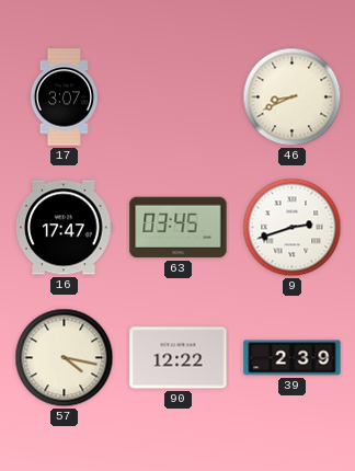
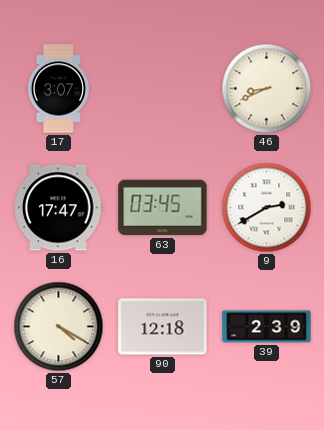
9: 2:42 -> 2:40 (267, 208)
57: 4:17 -> 4:20 (59, 327)
90: 12:22 -> 12:18 (163, 327)
